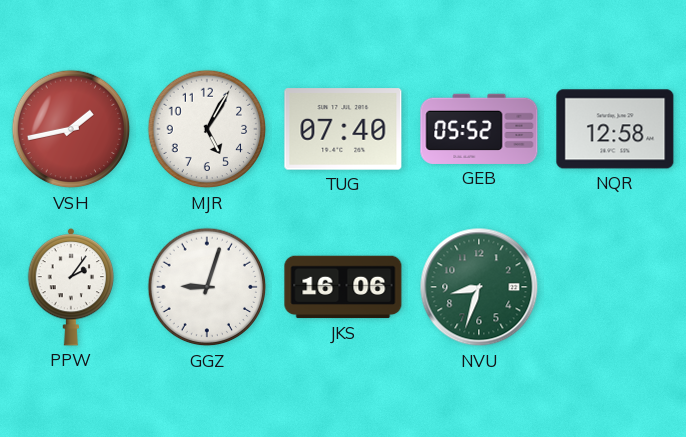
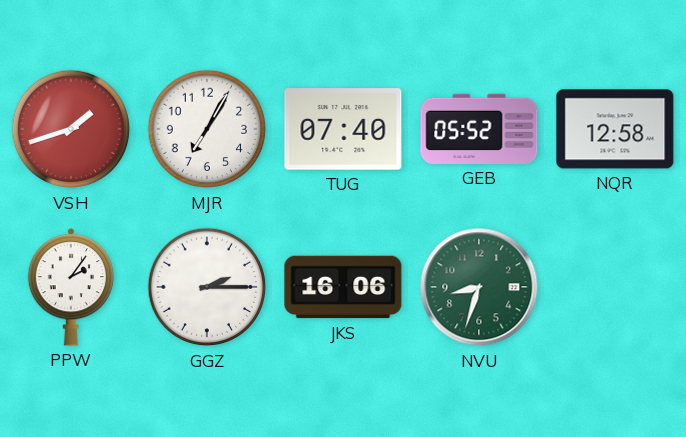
VSH: 1:43 -> 1:42 (71, 129)
MJR: 5:05 -> 7:05 (207, 129)
GGZ: 9:03 -> 2:15 (207, 287)
